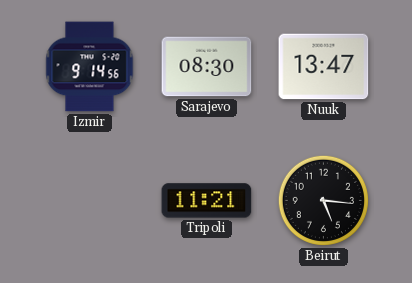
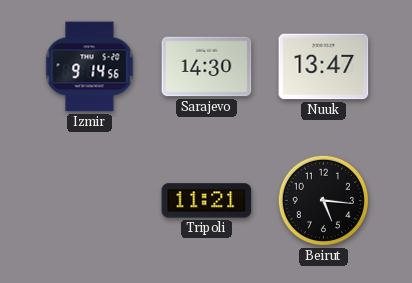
Sarajevo: 08:30 -> 14:30 (207, 67)
